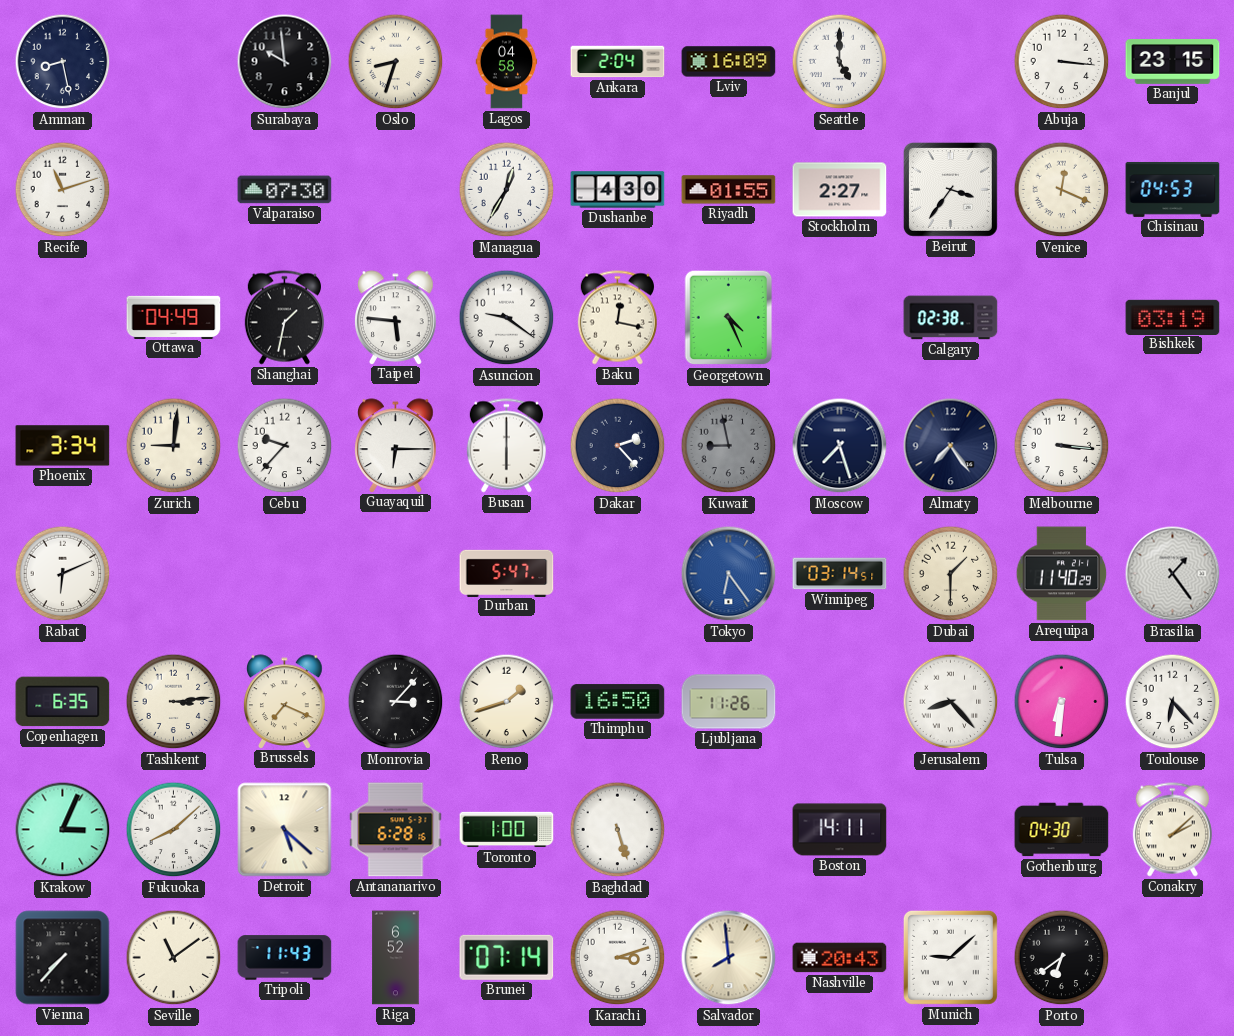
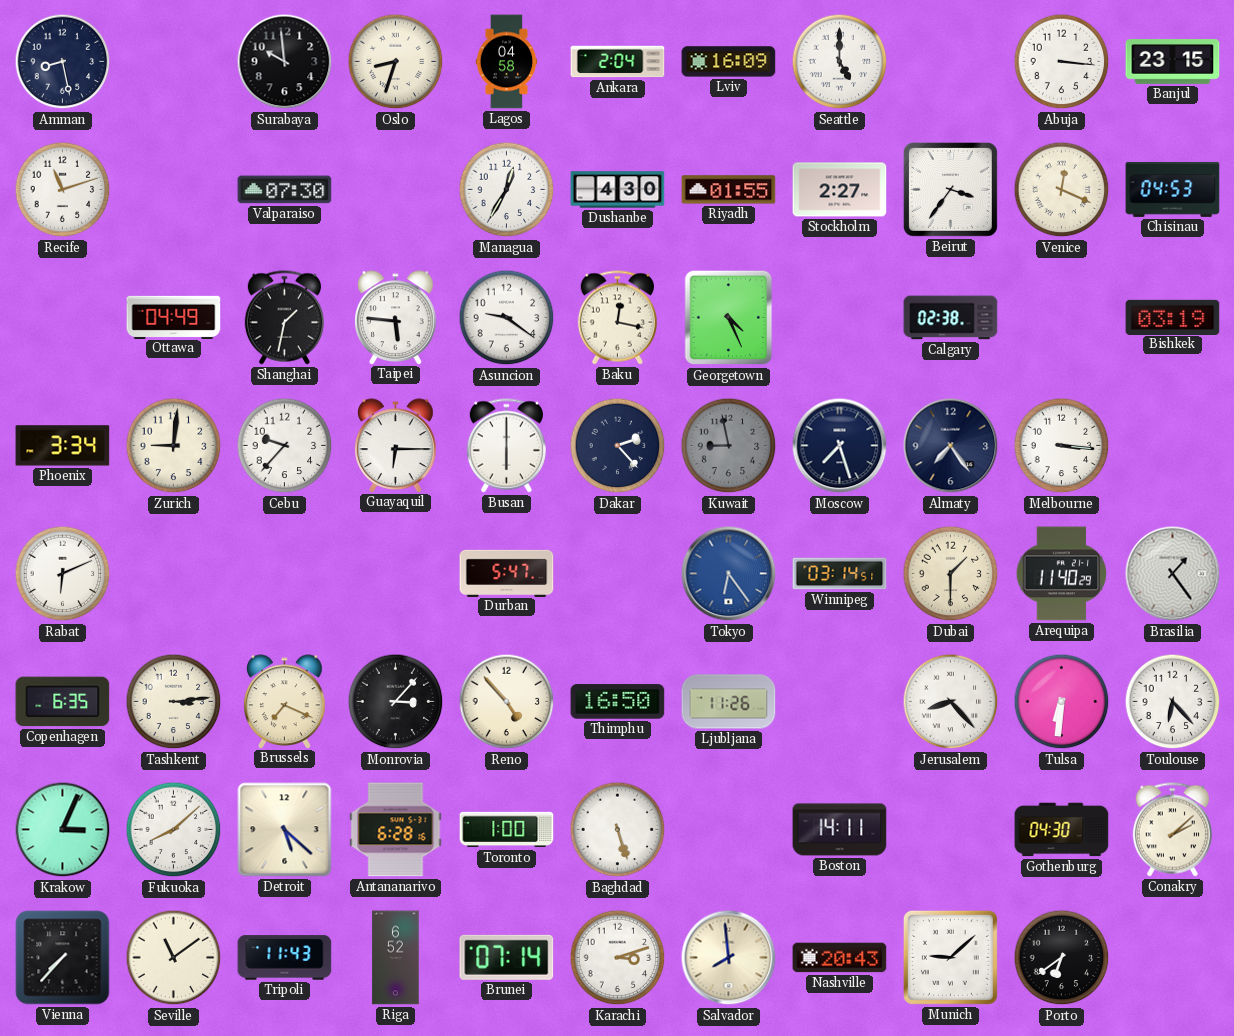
Reno: 1:42 -> 4:53 (507, 702)
